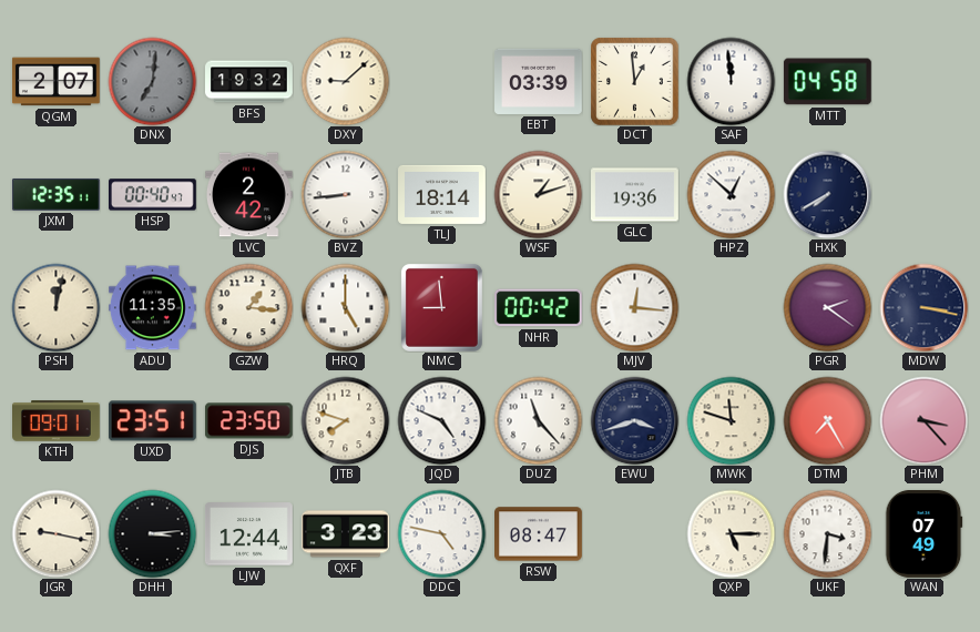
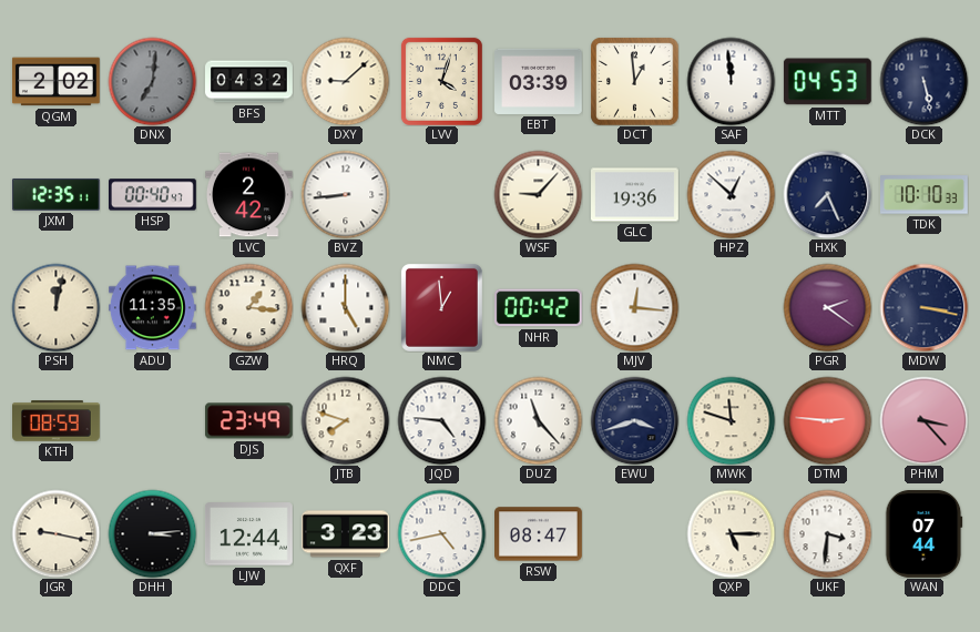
QGM: 2:07 -> 2:02 (55, 82)
BFS: 19:32 -> 04:32 (249, 82)
LVV: none -> 4:03 (441, 81)
MTT: 04:58 -> 04:53 (827, 82)
DCK: none -> 5:28 (923, 81)
TLJ: 18:14 -> none (442, 194)
WSF: 1:12 -> 9:07 (538, 194)
HXK: 7:40 -> 7:26 (827, 194)
TDK: none -> 10:10 (925, 195)
NMC: 8:59 -> 12:59 (441, 307)
KTH: 09:01 -> 08:59 (57, 421)
UXD: 23:51 -> none (152, 421)
DJS: 23:50 -> 23:49 (248, 421)
JQD: 4:49 -> 4:46 (441, 420)
DTM: 7:25 -> 2:46 (827, 420)
DDC: 4:47 -> 4:43 (441, 533)
WAN: 07:49 -> 07:44 (923, 534)
